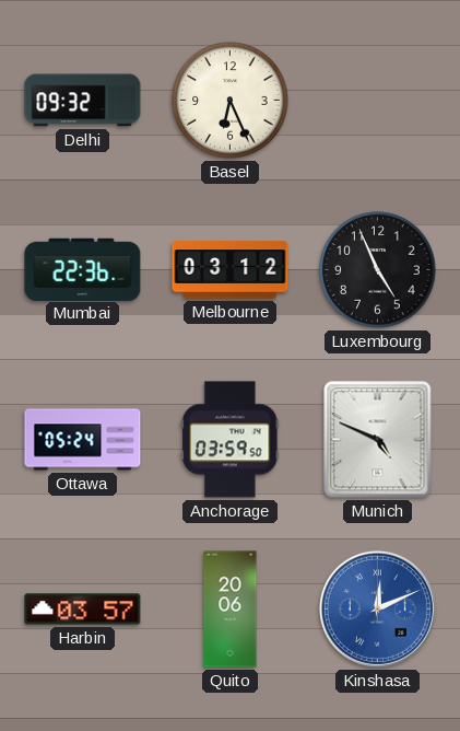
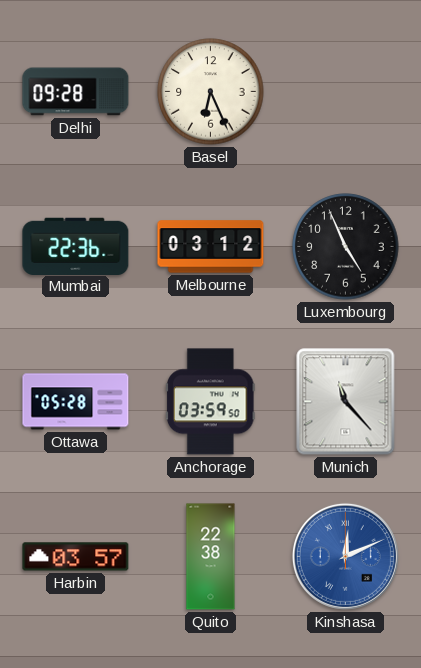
Delhi: 09:32 -> 09:28 (76, 92)
Ottawa: 05:24 -> 05:28 (76, 402)
Munich: 4:49 -> 11:23 (346, 402)
Quito: 20:06 -> 22:38 (211, 557)
